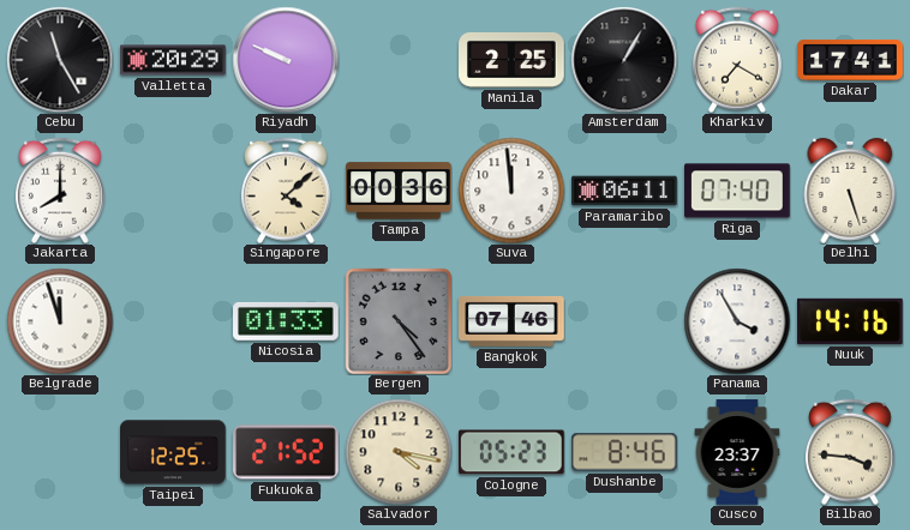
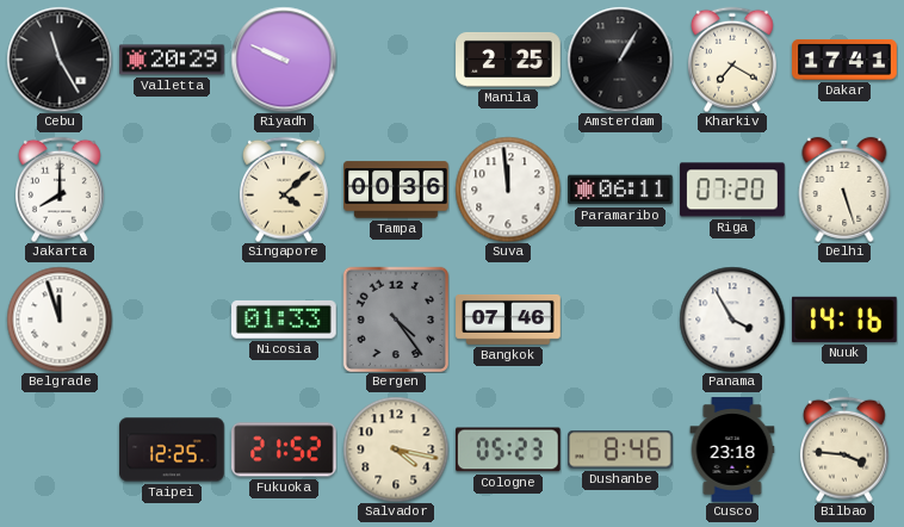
Riga: 07:40 -> 07:20 (732, 190)
Cusco: 23:37 -> 23:18 (732, 449)
